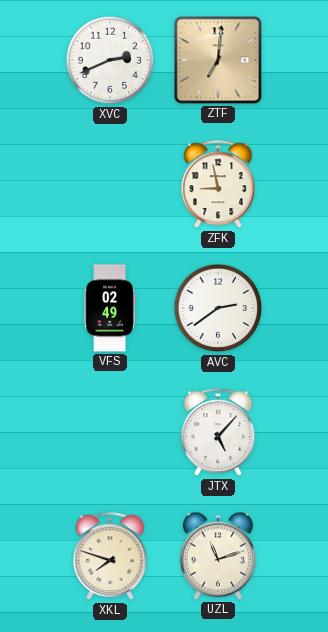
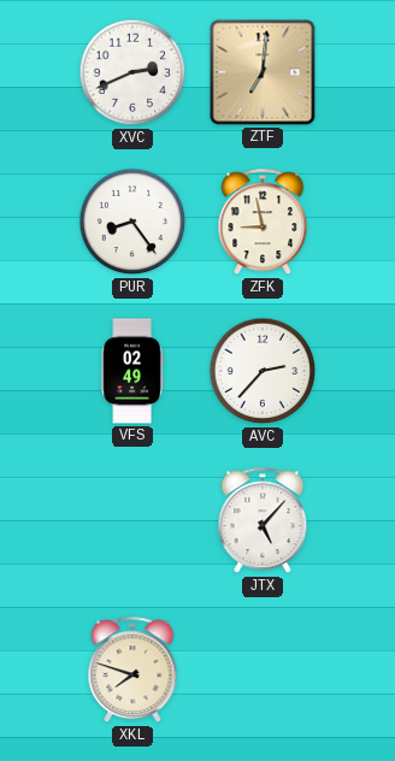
PUR: none -> 8:24 (132, 222)
AVC: 2:39 -> 2:37 (263, 371)
UZL: 11:12 -> none (218, 556)
